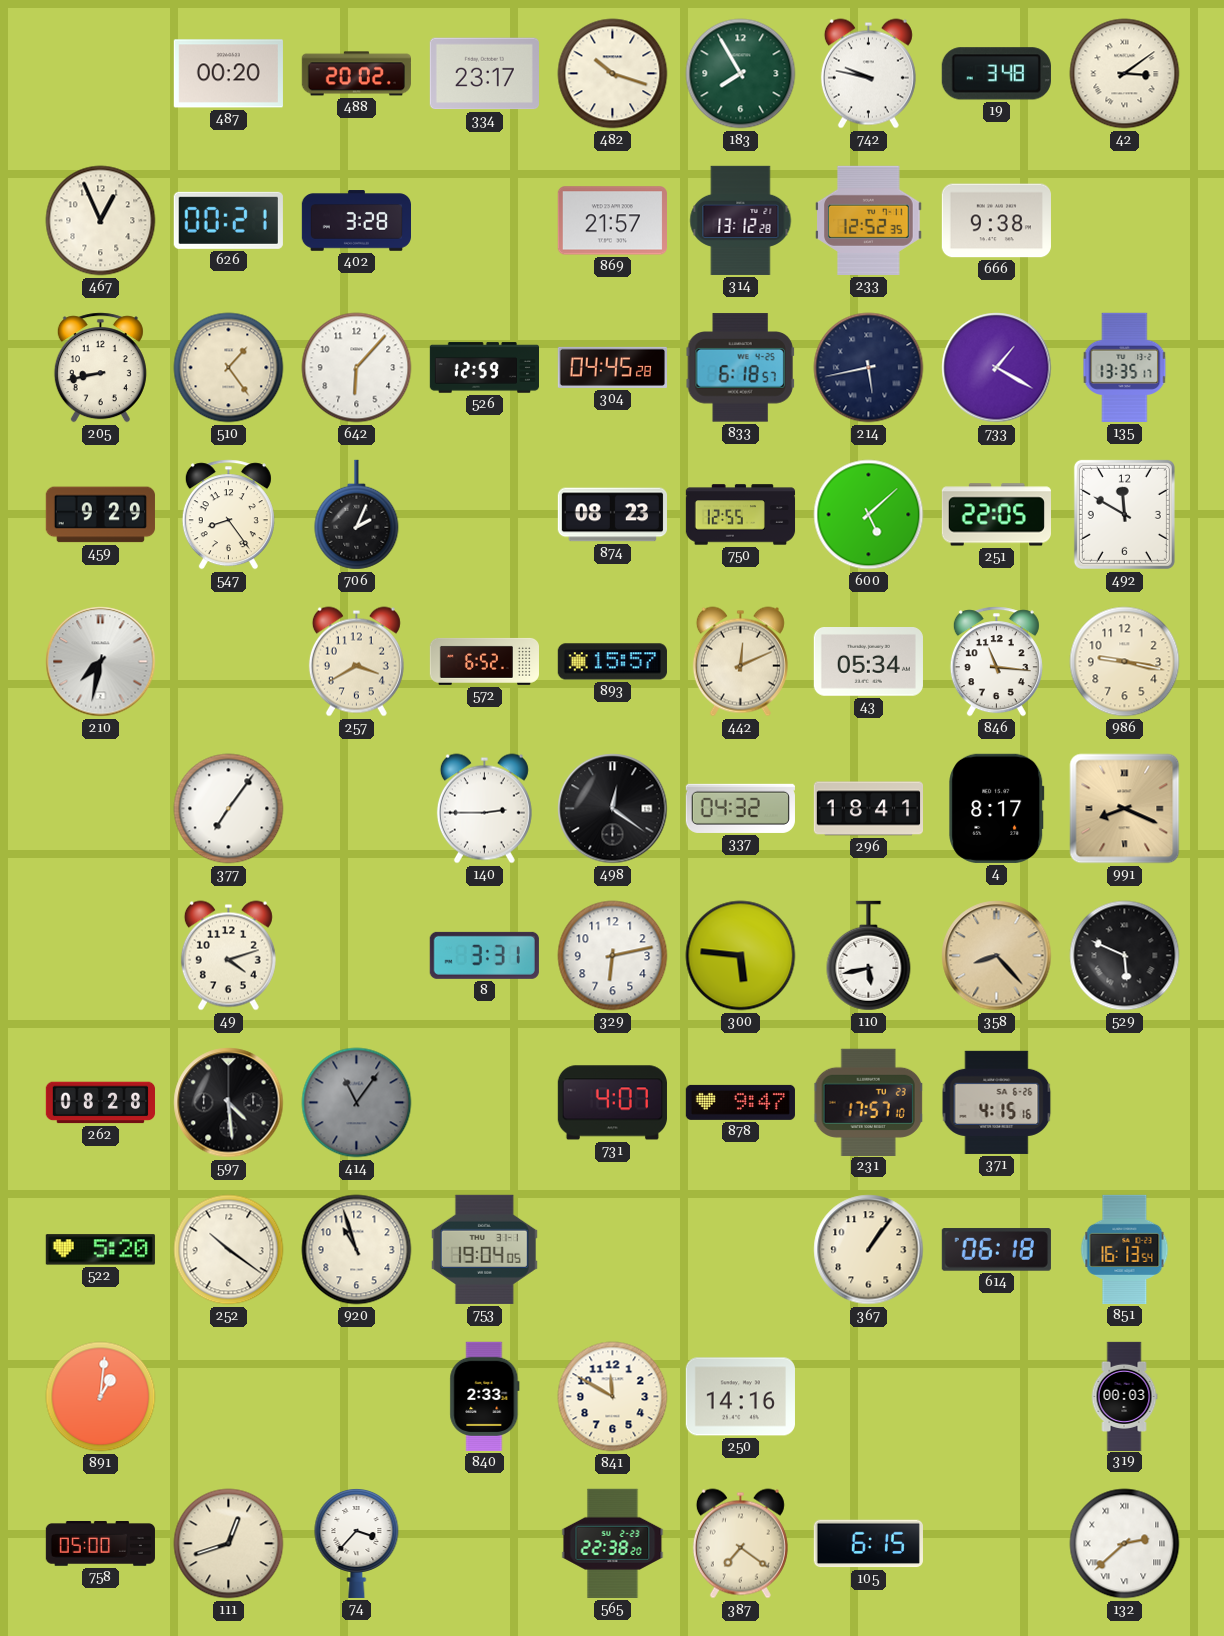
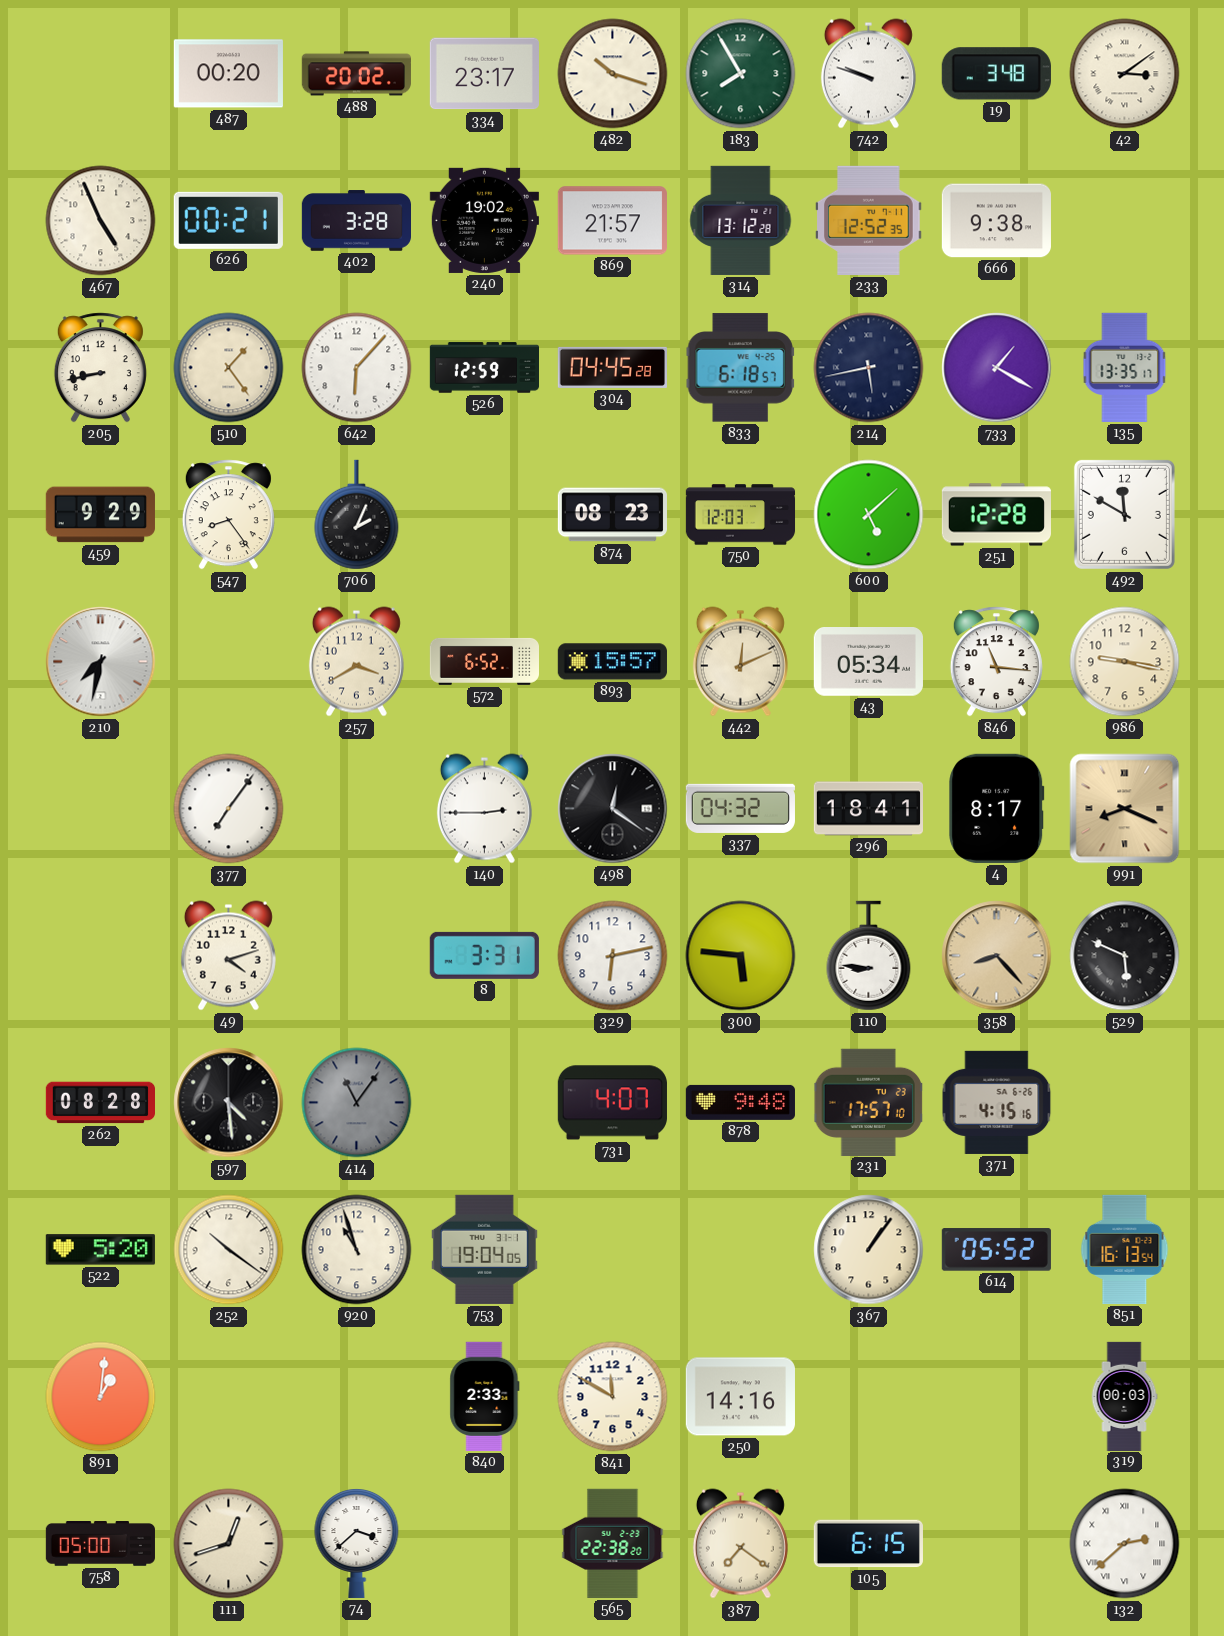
742: 9:47 -> 9:48 (868, 74)
467: 12:56 -> 4:56 (101, 221)
240: none -> 19:02 (484, 220)
750: 12:55 -> 12:03 (741, 515)
251: 22:05 -> 12:28 (996, 515)
110: 5:43 -> 8:46 (869, 956)
878: 9:47 -> 9:48 (740, 1102)
614: 06:18 -> 05:52 (996, 1250)
74: 3:37 -> 3:38 (357, 1544)
